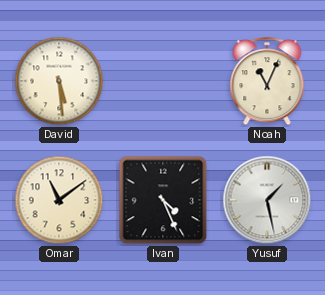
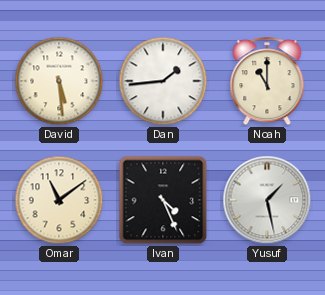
Dan: none -> 1:44 (163, 81)
Noah: 11:04 -> 11:00 (267, 82)
